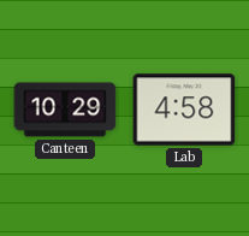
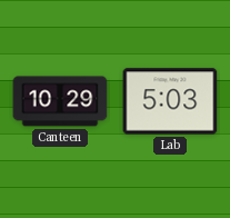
Lab: 4:58 -> 5:03 (170, 101)
